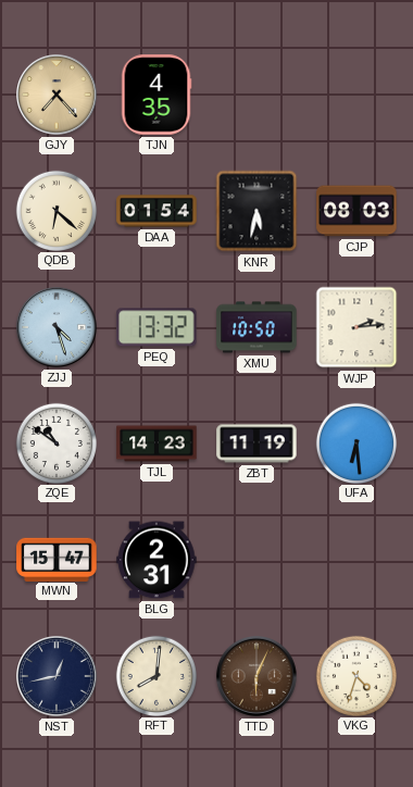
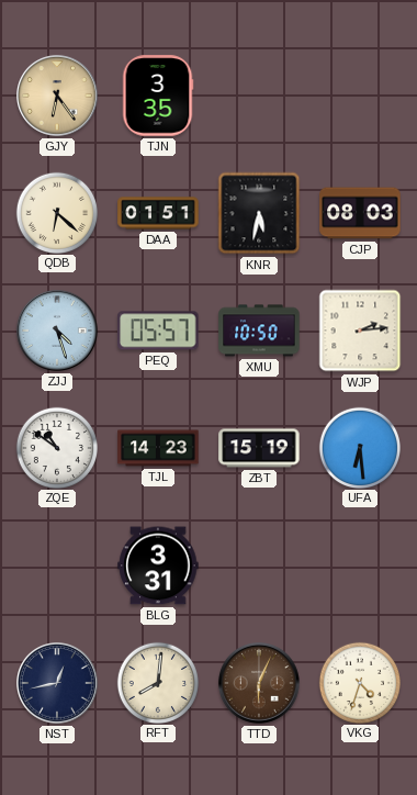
GJY: 7:23 -> 6:24 (58, 97)
TJN: 4:35 -> 3:35 (158, 96)
DAA: 01:54 -> 01:51 (158, 213)
PEQ: 13:32 -> 05:57 (158, 331)
ZBT: 11:19 -> 15:19 (259, 448)
MWN: 15:47 -> none (57, 559)
BLG: 2:31 -> 3:31 (158, 566)
